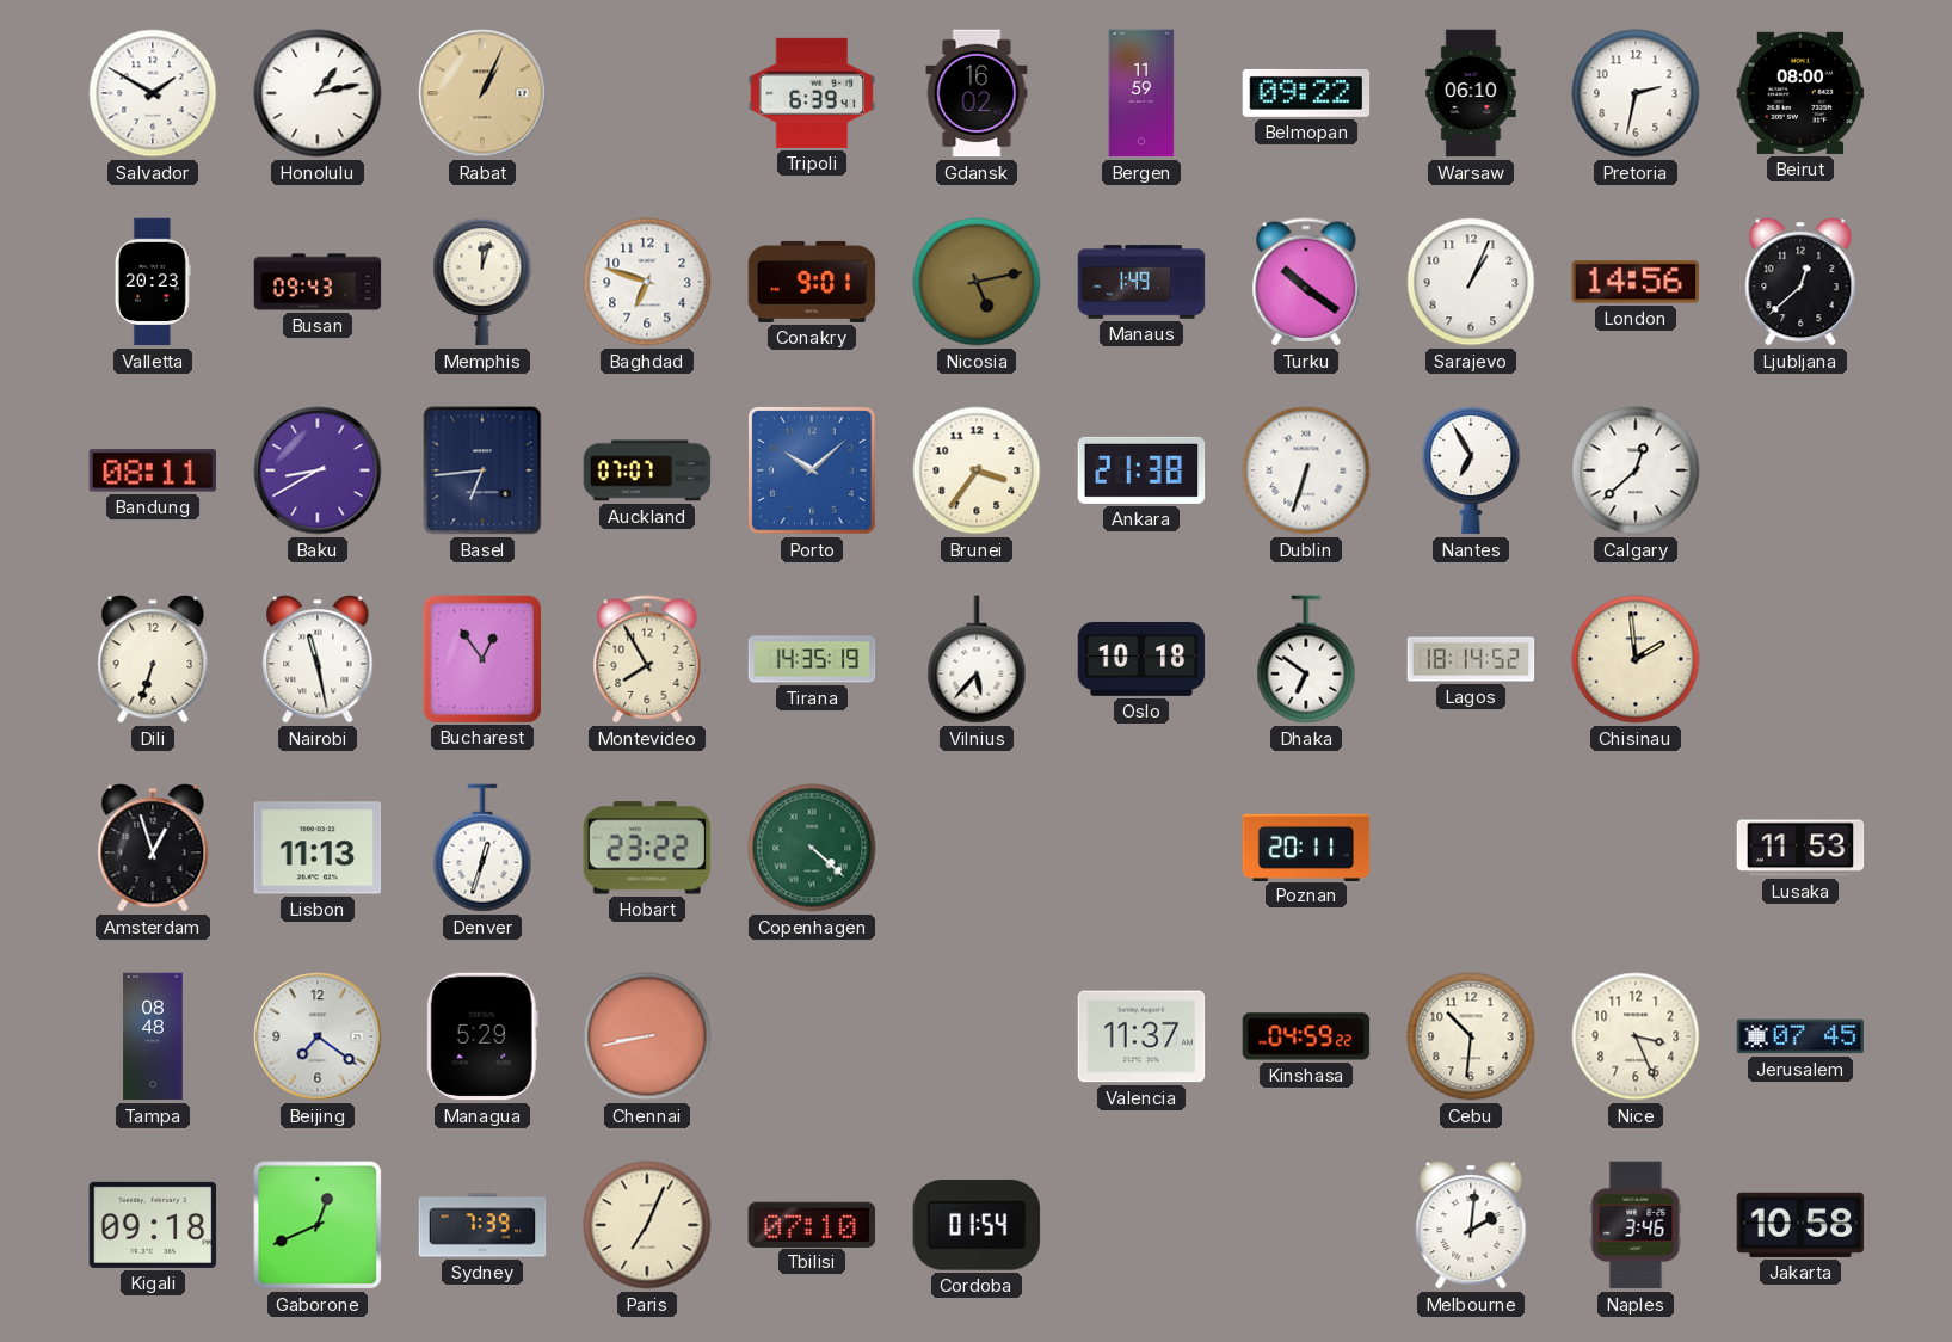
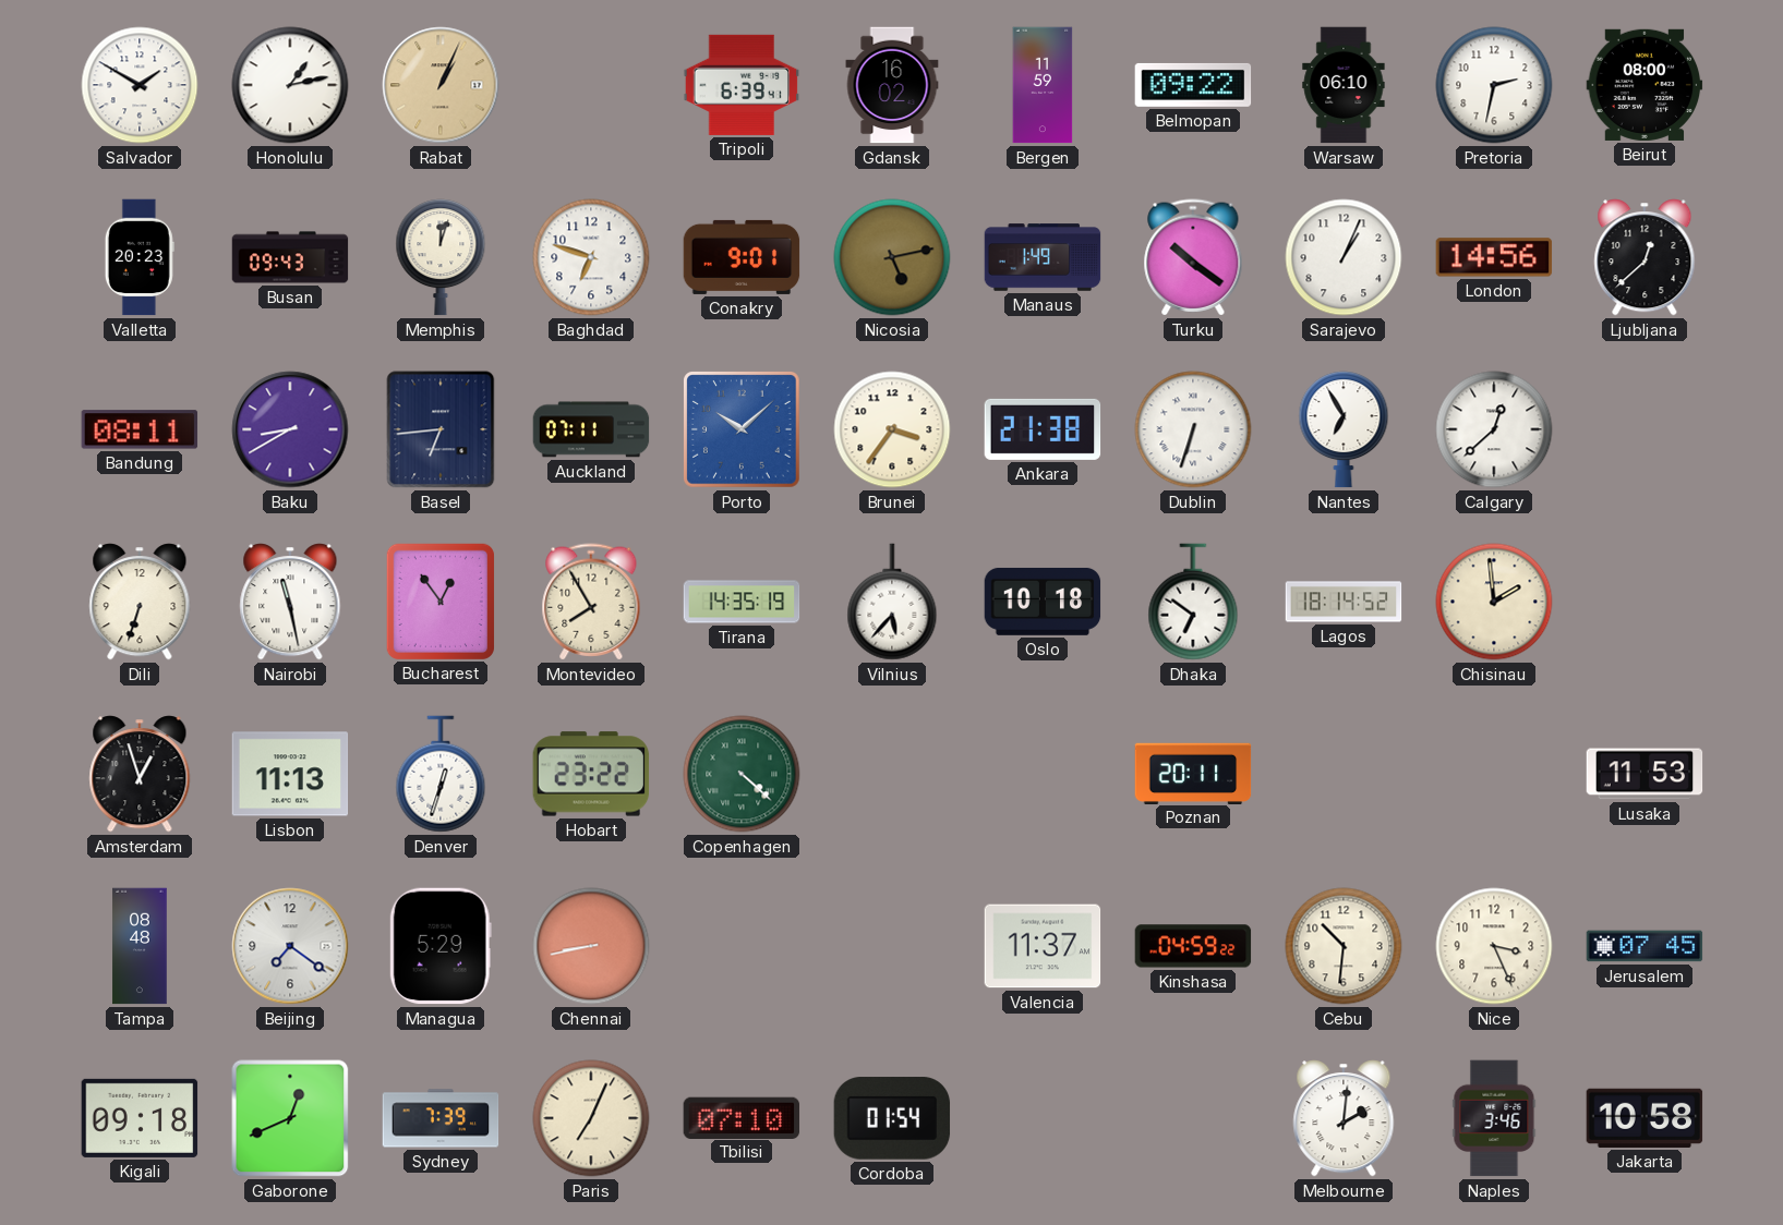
Auckland: 07:07 -> 07:11 (591, 429)
